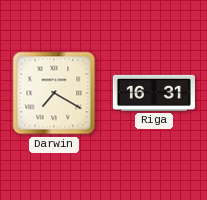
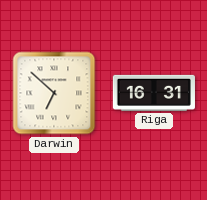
Darwin: 7:20 -> 6:52 (54, 93)
